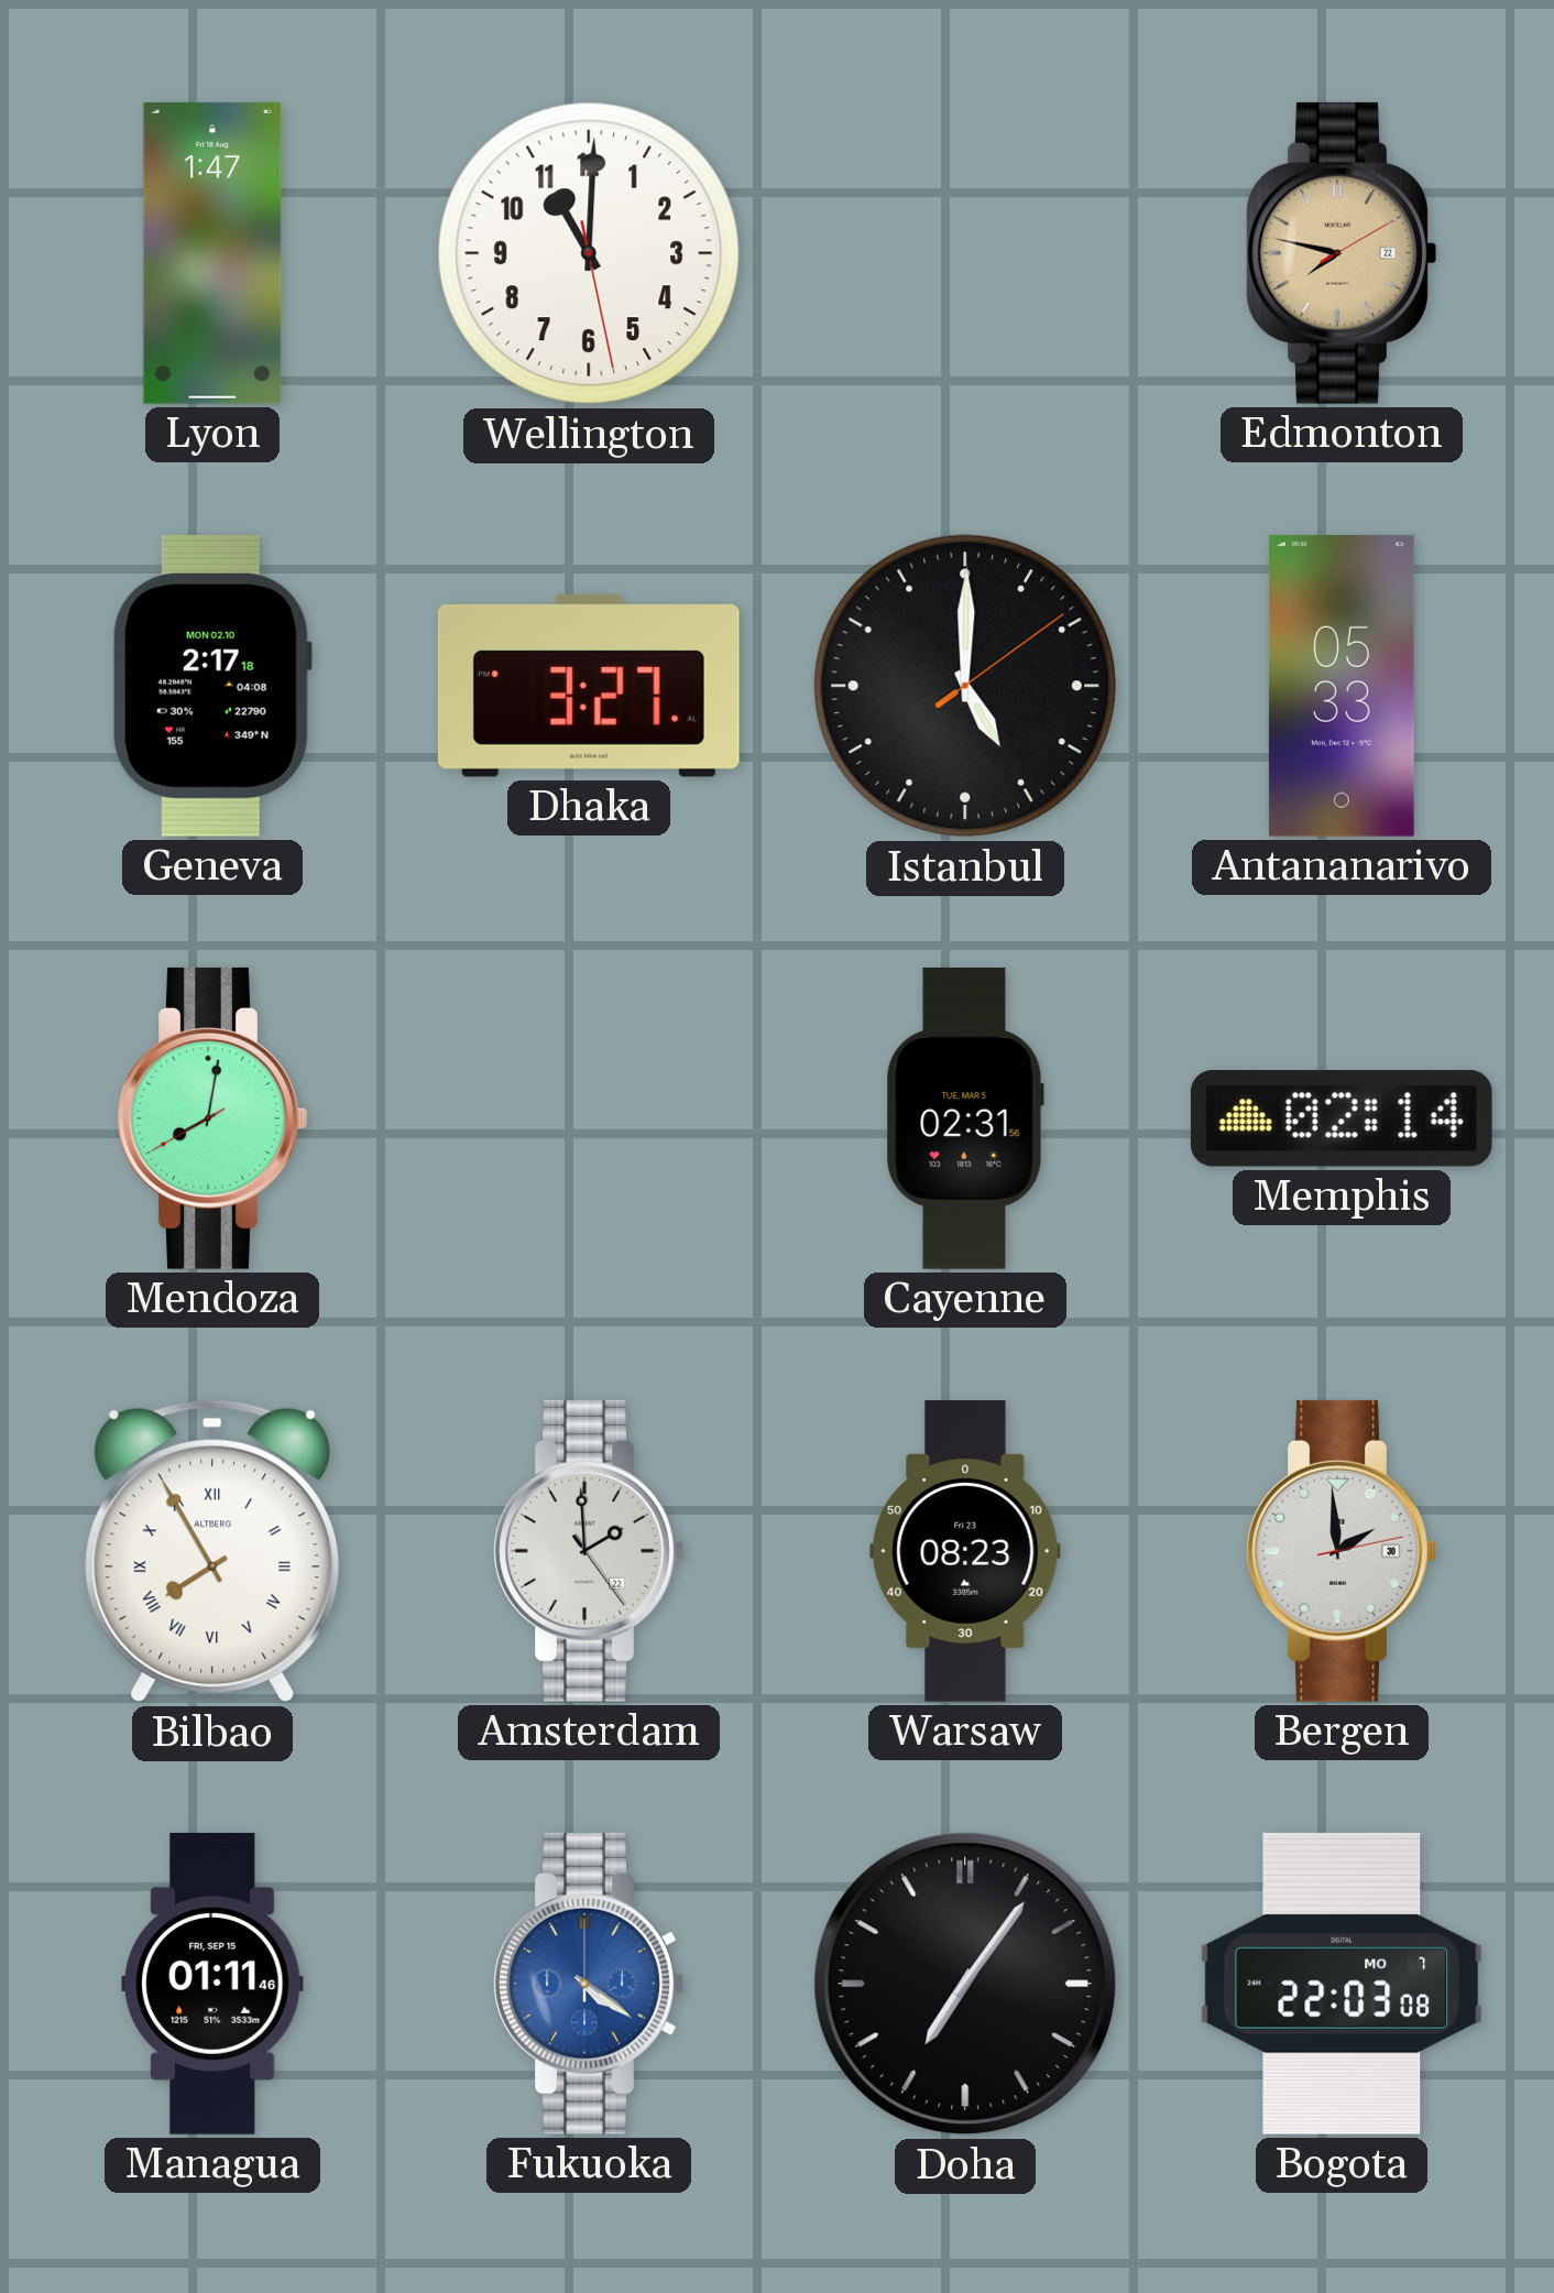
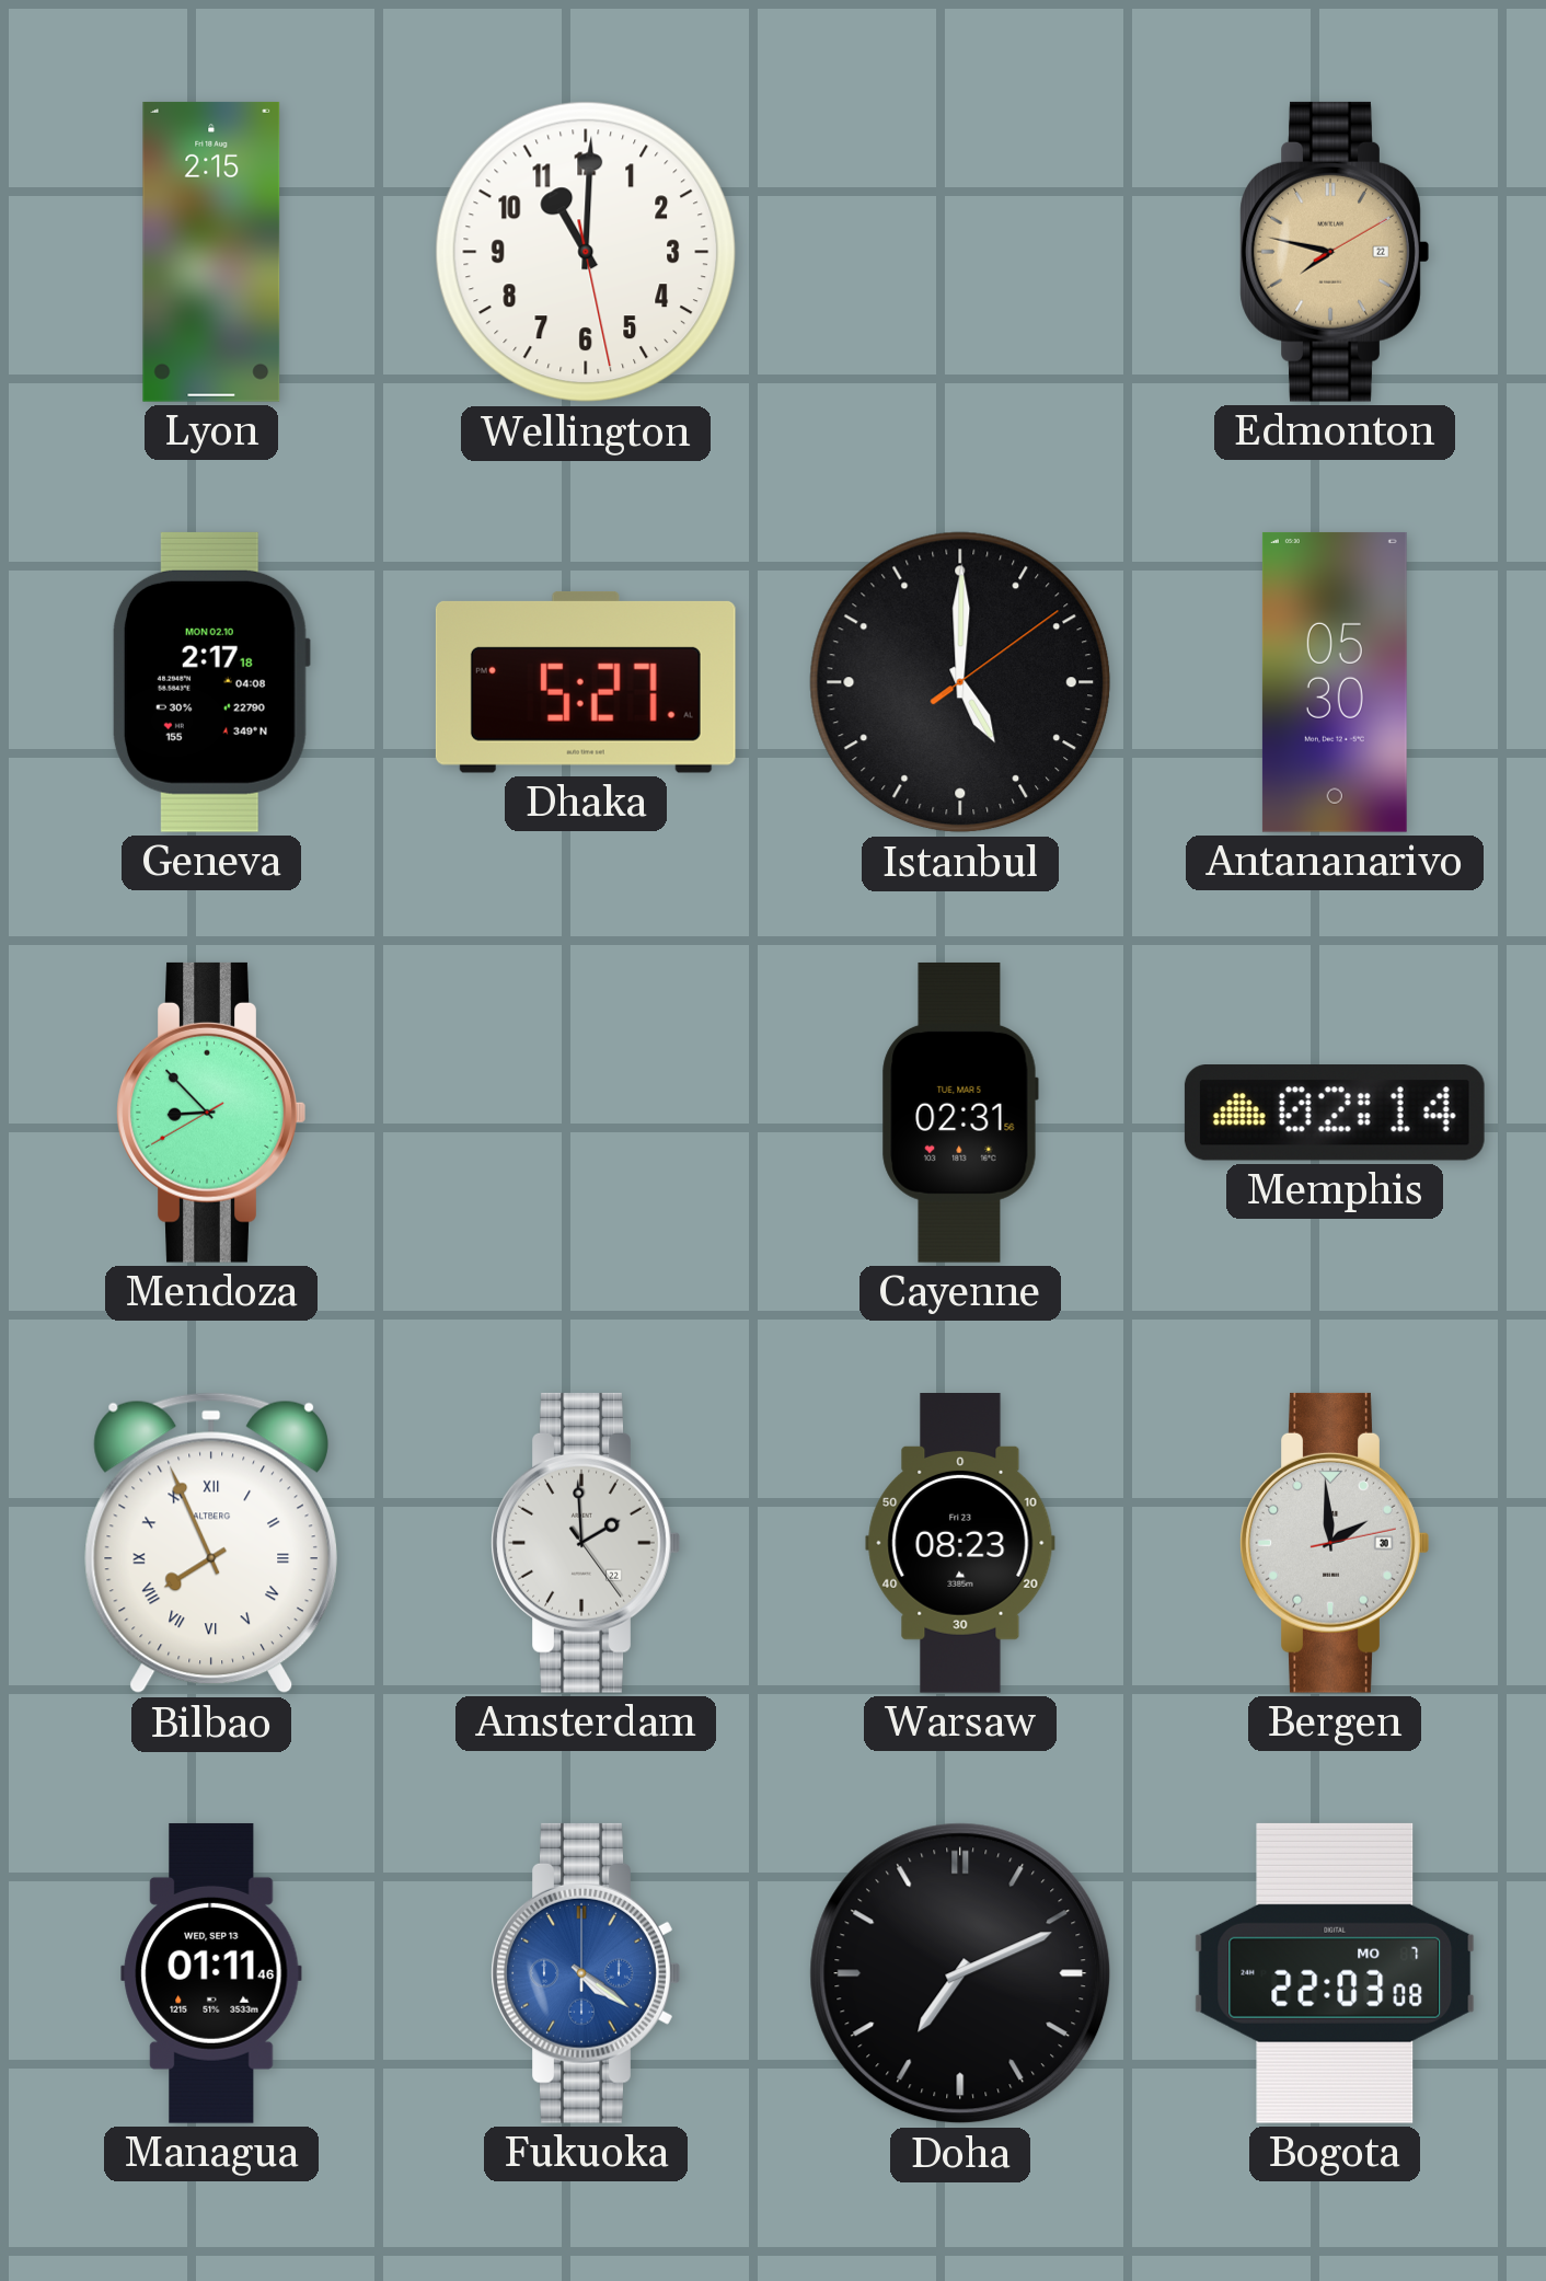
Lyon: 1:47 -> 2:15 (211, 252)
Dhaka: 3:27 -> 5:27 (586, 682)
Antananarivo: 05:33 -> 05:30 (1335, 682)
Mendoza: 8:01 -> 8:52 (211, 1113)
Bilbao: 7:55 -> 7:56 (210, 1543)
Managua date: FRI, SEP 15 -> WED, SEP 13 (211, 1973)
Doha: 7:06 -> 7:11 (960, 1973)
